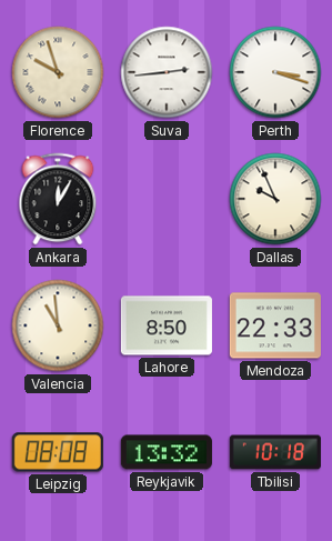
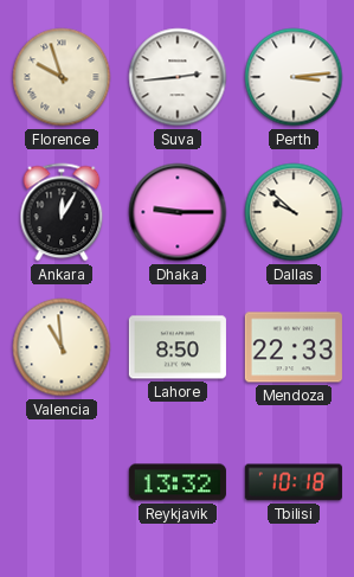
Perth: 3:18 -> 3:14 (294, 77)
Dhaka: none -> 9:15 (178, 212)
Dallas: 9:56 -> 9:52 (294, 212)
Leipzig: 08:08 -> none (58, 452)
